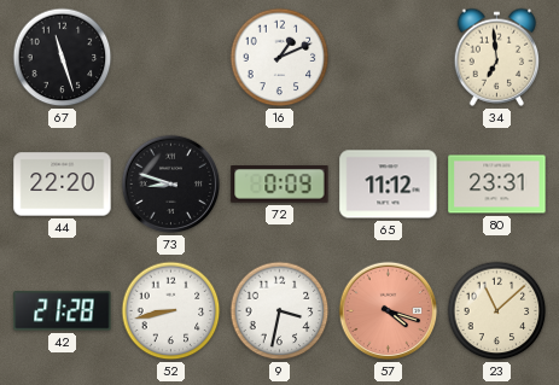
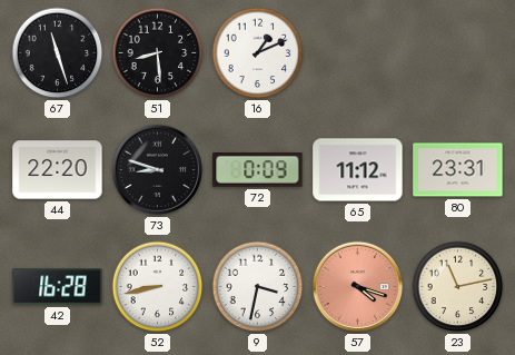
51: none -> 8:29 (158, 53)
34: 6:59 -> none (497, 57)
42: 21:28 -> 16:28 (58, 287)
23: 11:08 -> 11:13 (458, 287)
